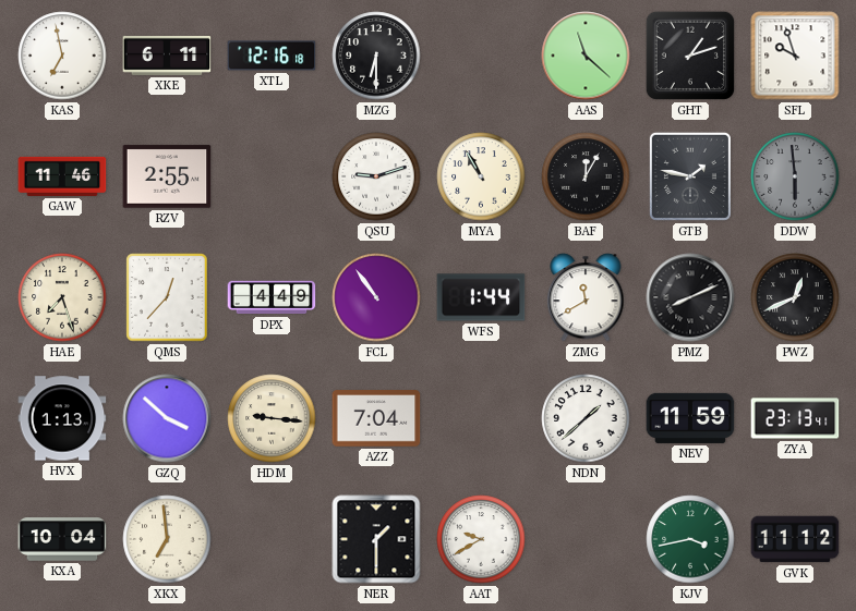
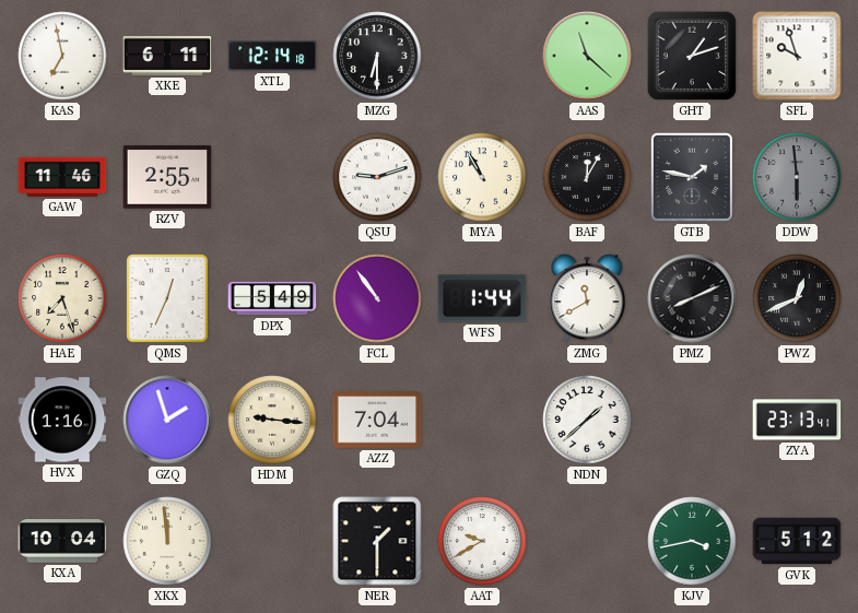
XTL: 12:16 -> 12:14 (272, 56)
QMS: 12:37 -> 12:34 (167, 298)
DPX: 4:49 -> 5:49 (272, 298)
HVX: 1:13 -> 1:16 (62, 420)
GZQ: 3:52 -> 1:57 (167, 420)
NEV: 11:59 -> none (690, 418)
XKX: 6:59 -> 11:59 (167, 541)
GVK: 11:12 -> 5:12 (797, 541)
